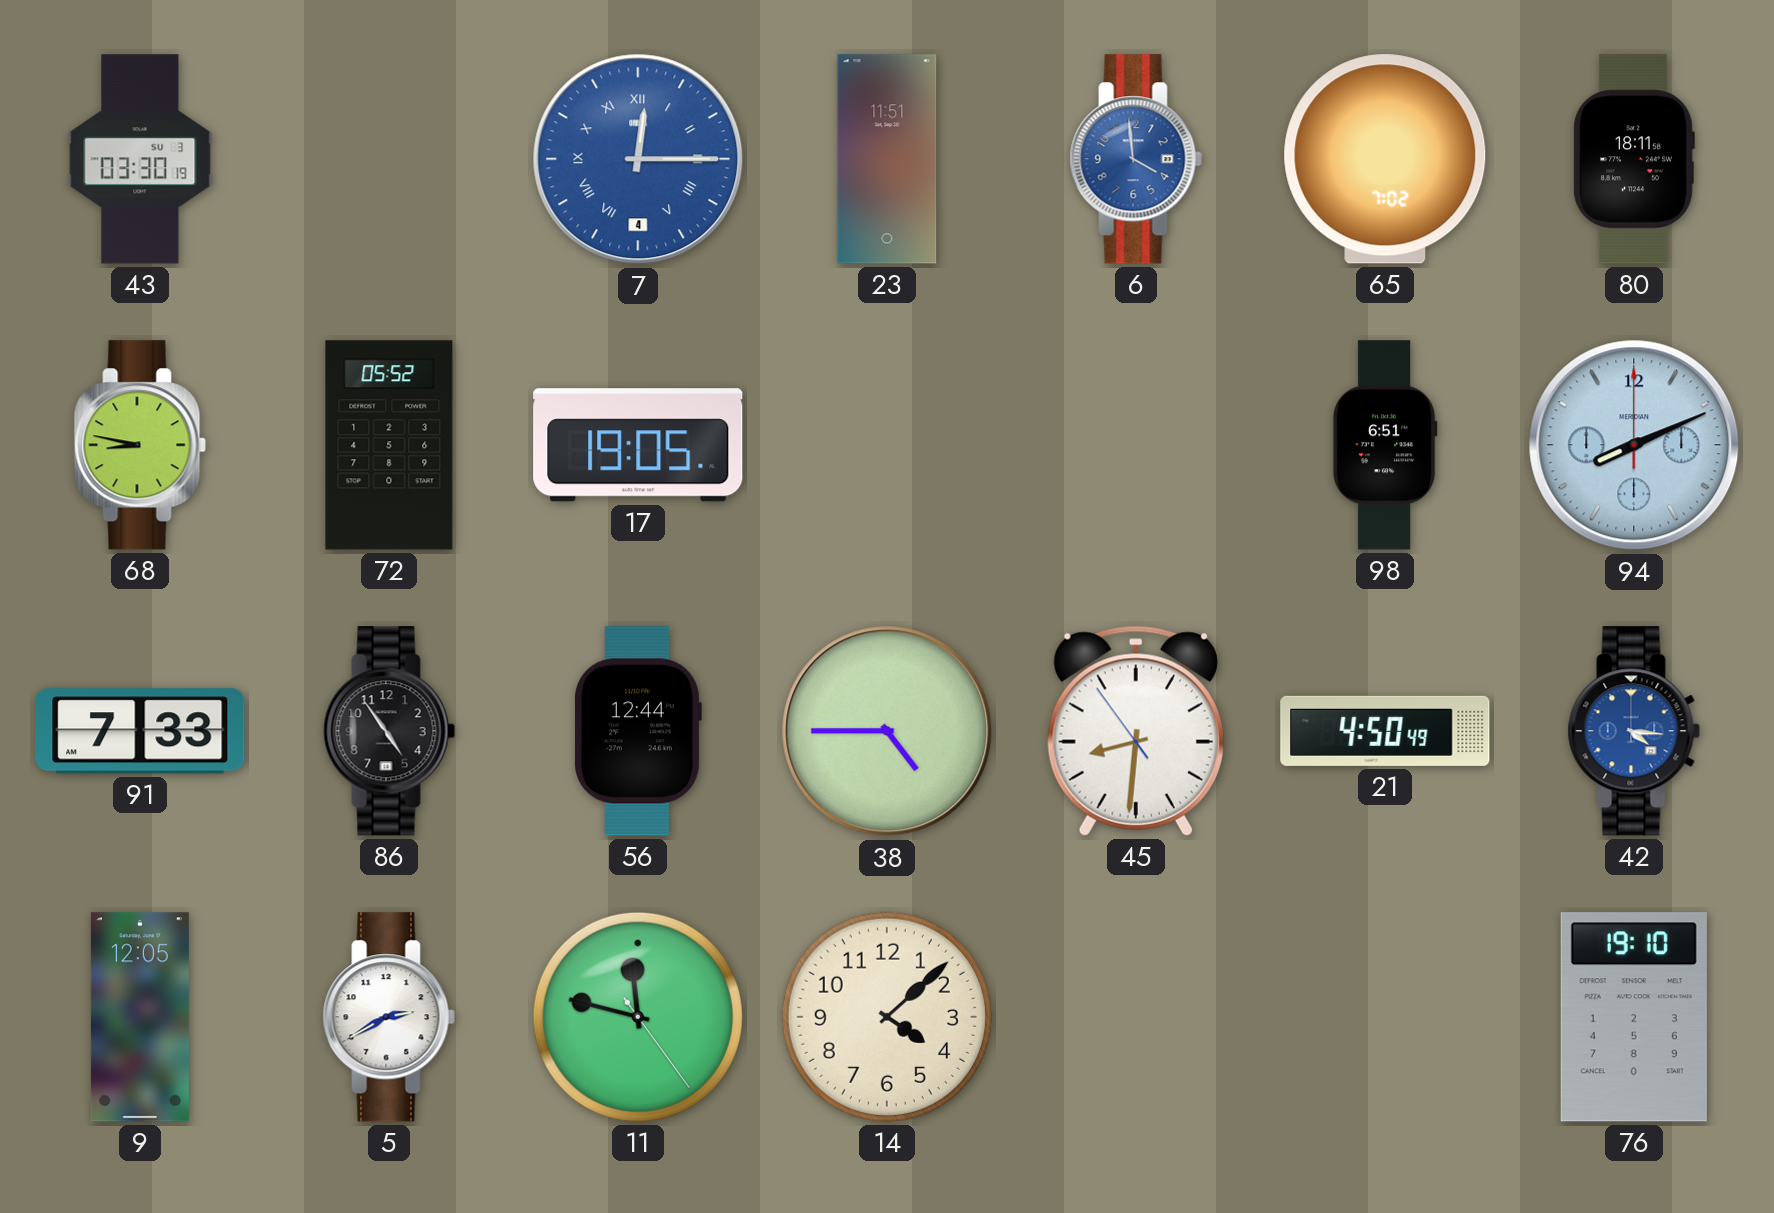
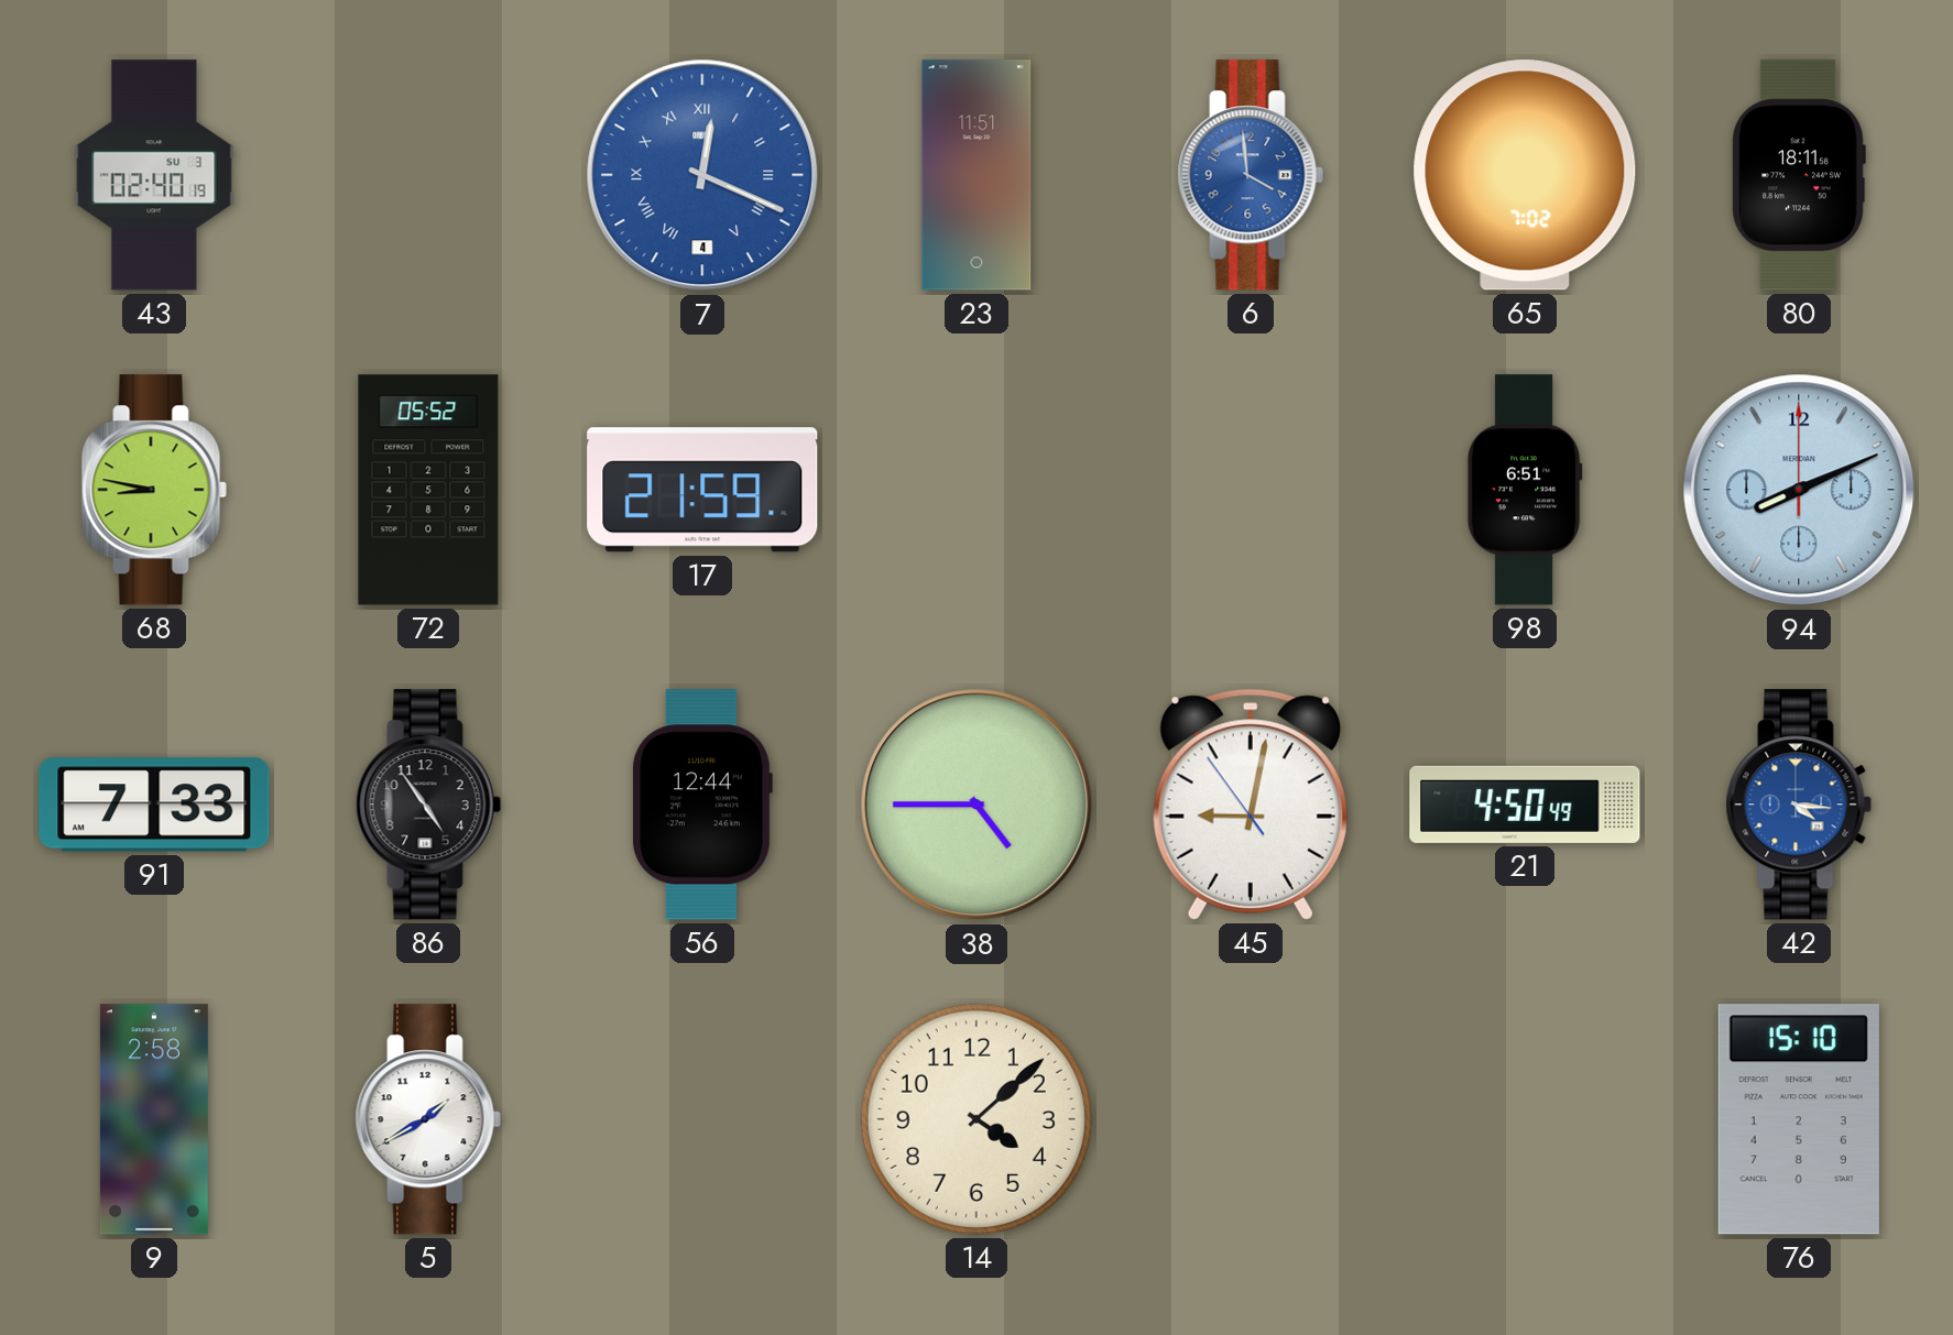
43: 03:30 -> 02:40 (154, 175)
7: 12:15 -> 12:19 (702, 175)
17: 19:05 -> 21:59 (702, 490)
45: 8:30 -> 9:01 (1251, 805)
9: 12:05 -> 2:58 (154, 1119)
5: 2:40 -> 1:40 (428, 1119)
11: 11:47 -> none (638, 1017)
76: 19:10 -> 15:10 (1799, 1119)
